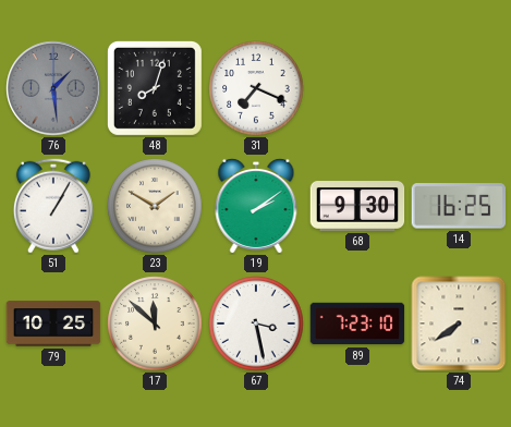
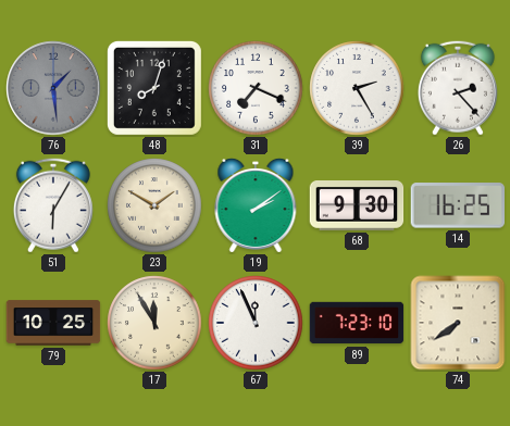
39: none -> 2:25 (357, 88)
26: none -> 2:23 (458, 88)
51: 1:05 -> 6:05 (53, 205)
17: 11:52 -> 11:55 (154, 323)
67: 3:28 -> 11:56 (256, 323)
